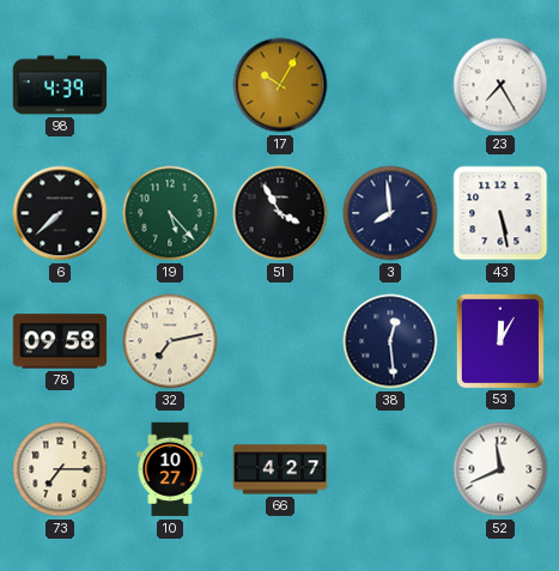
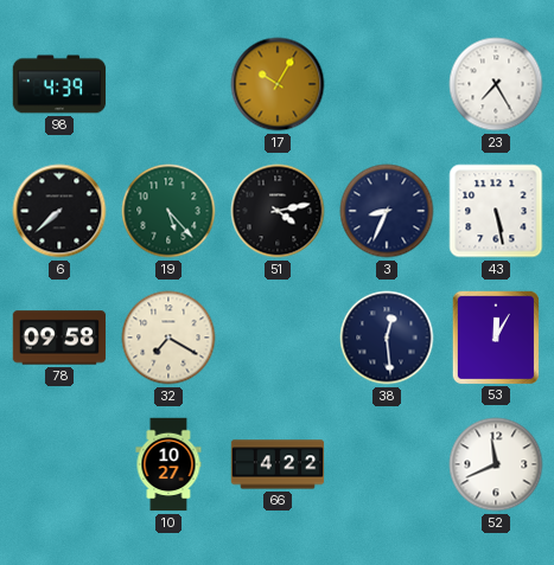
51: 3:55 -> 4:13 (278, 211)
3: 7:59 -> 8:34 (387, 211)
32: 7:13 -> 7:20 (168, 338)
73: 7:15 -> none (60, 469)
66: 4:27 -> 4:22 (278, 464)
